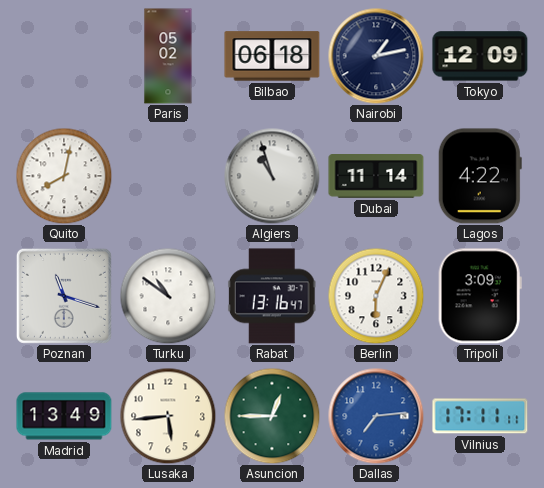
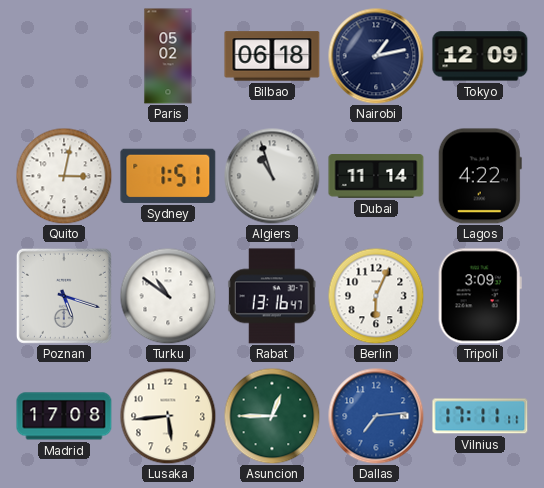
Quito: 8:02 -> 3:02 (64, 176)
Sydney: none -> 1:51 (168, 176)
Poznan: 11:18 -> 5:18 (64, 296)
Madrid: 13:49 -> 17:08 (64, 416)
